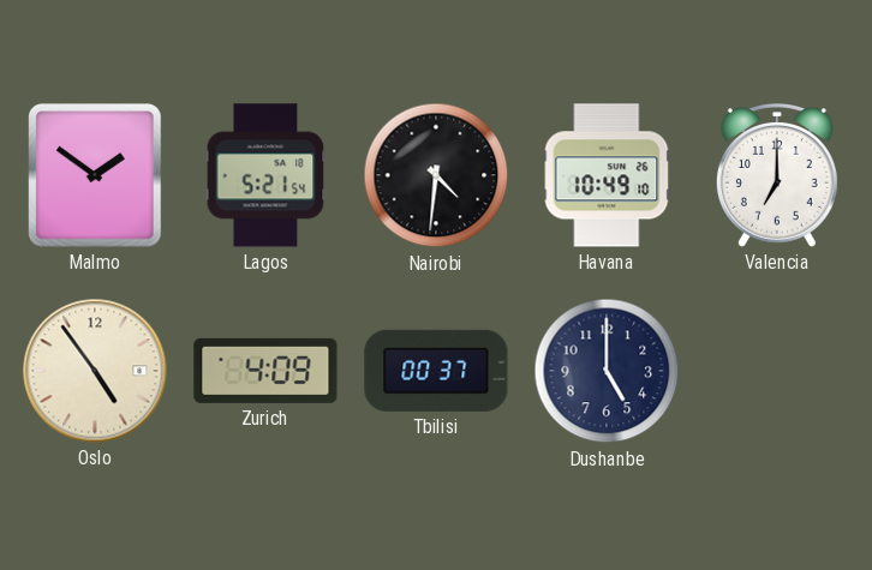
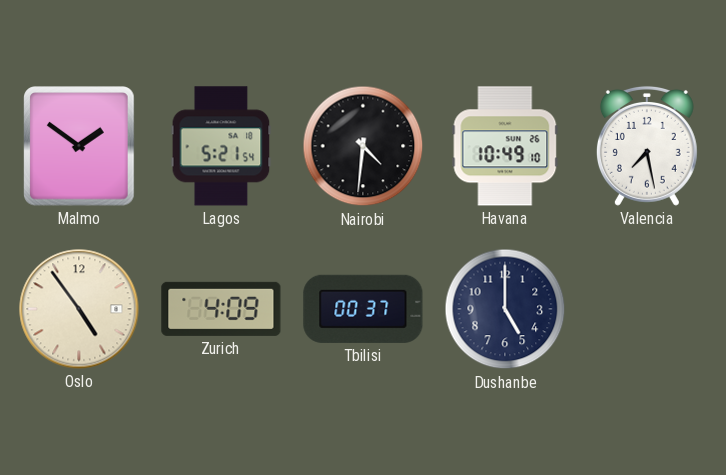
Valencia: 7:00 -> 7:28 (647, 146)
